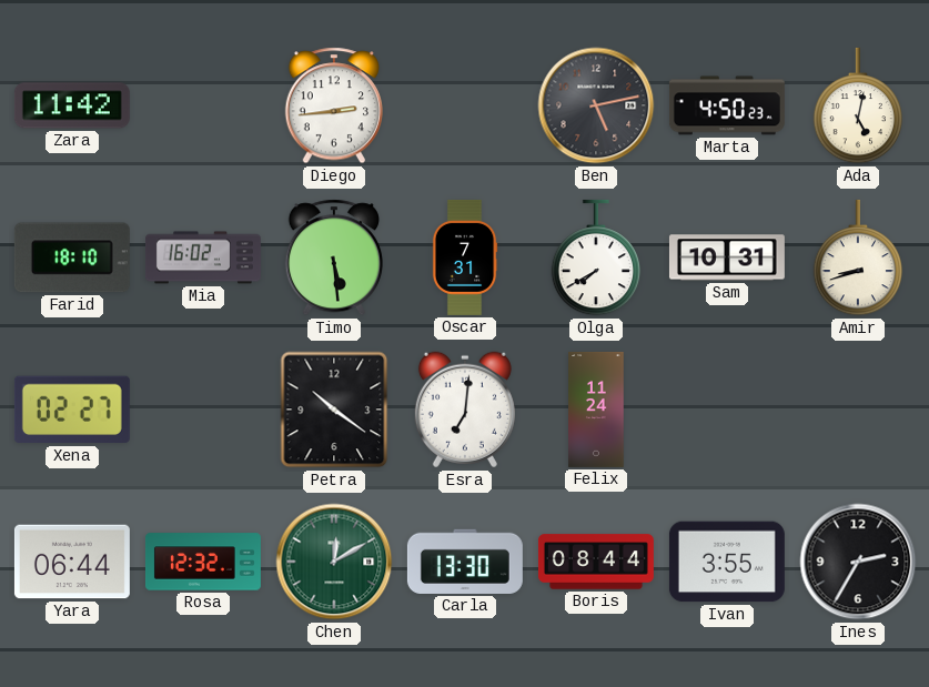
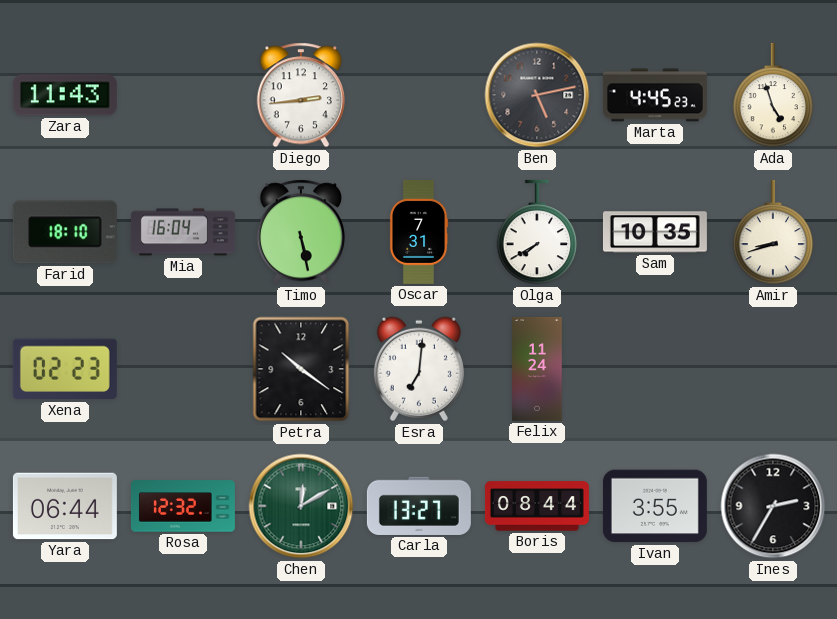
Zara: 11:42 -> 11:43 (65, 95)
Marta: 4:50 -> 4:45 (655, 95)
Ada: 5:02 -> 4:57 (773, 95)
Mia: 16:02 -> 16:04 (183, 232)
Timo: 5:29 -> 5:28 (300, 232)
Sam: 10:31 -> 10:35 (655, 232)
Xena: 02:27 -> 02:23 (65, 369)
Carla: 13:30 -> 13:27 (419, 506)
